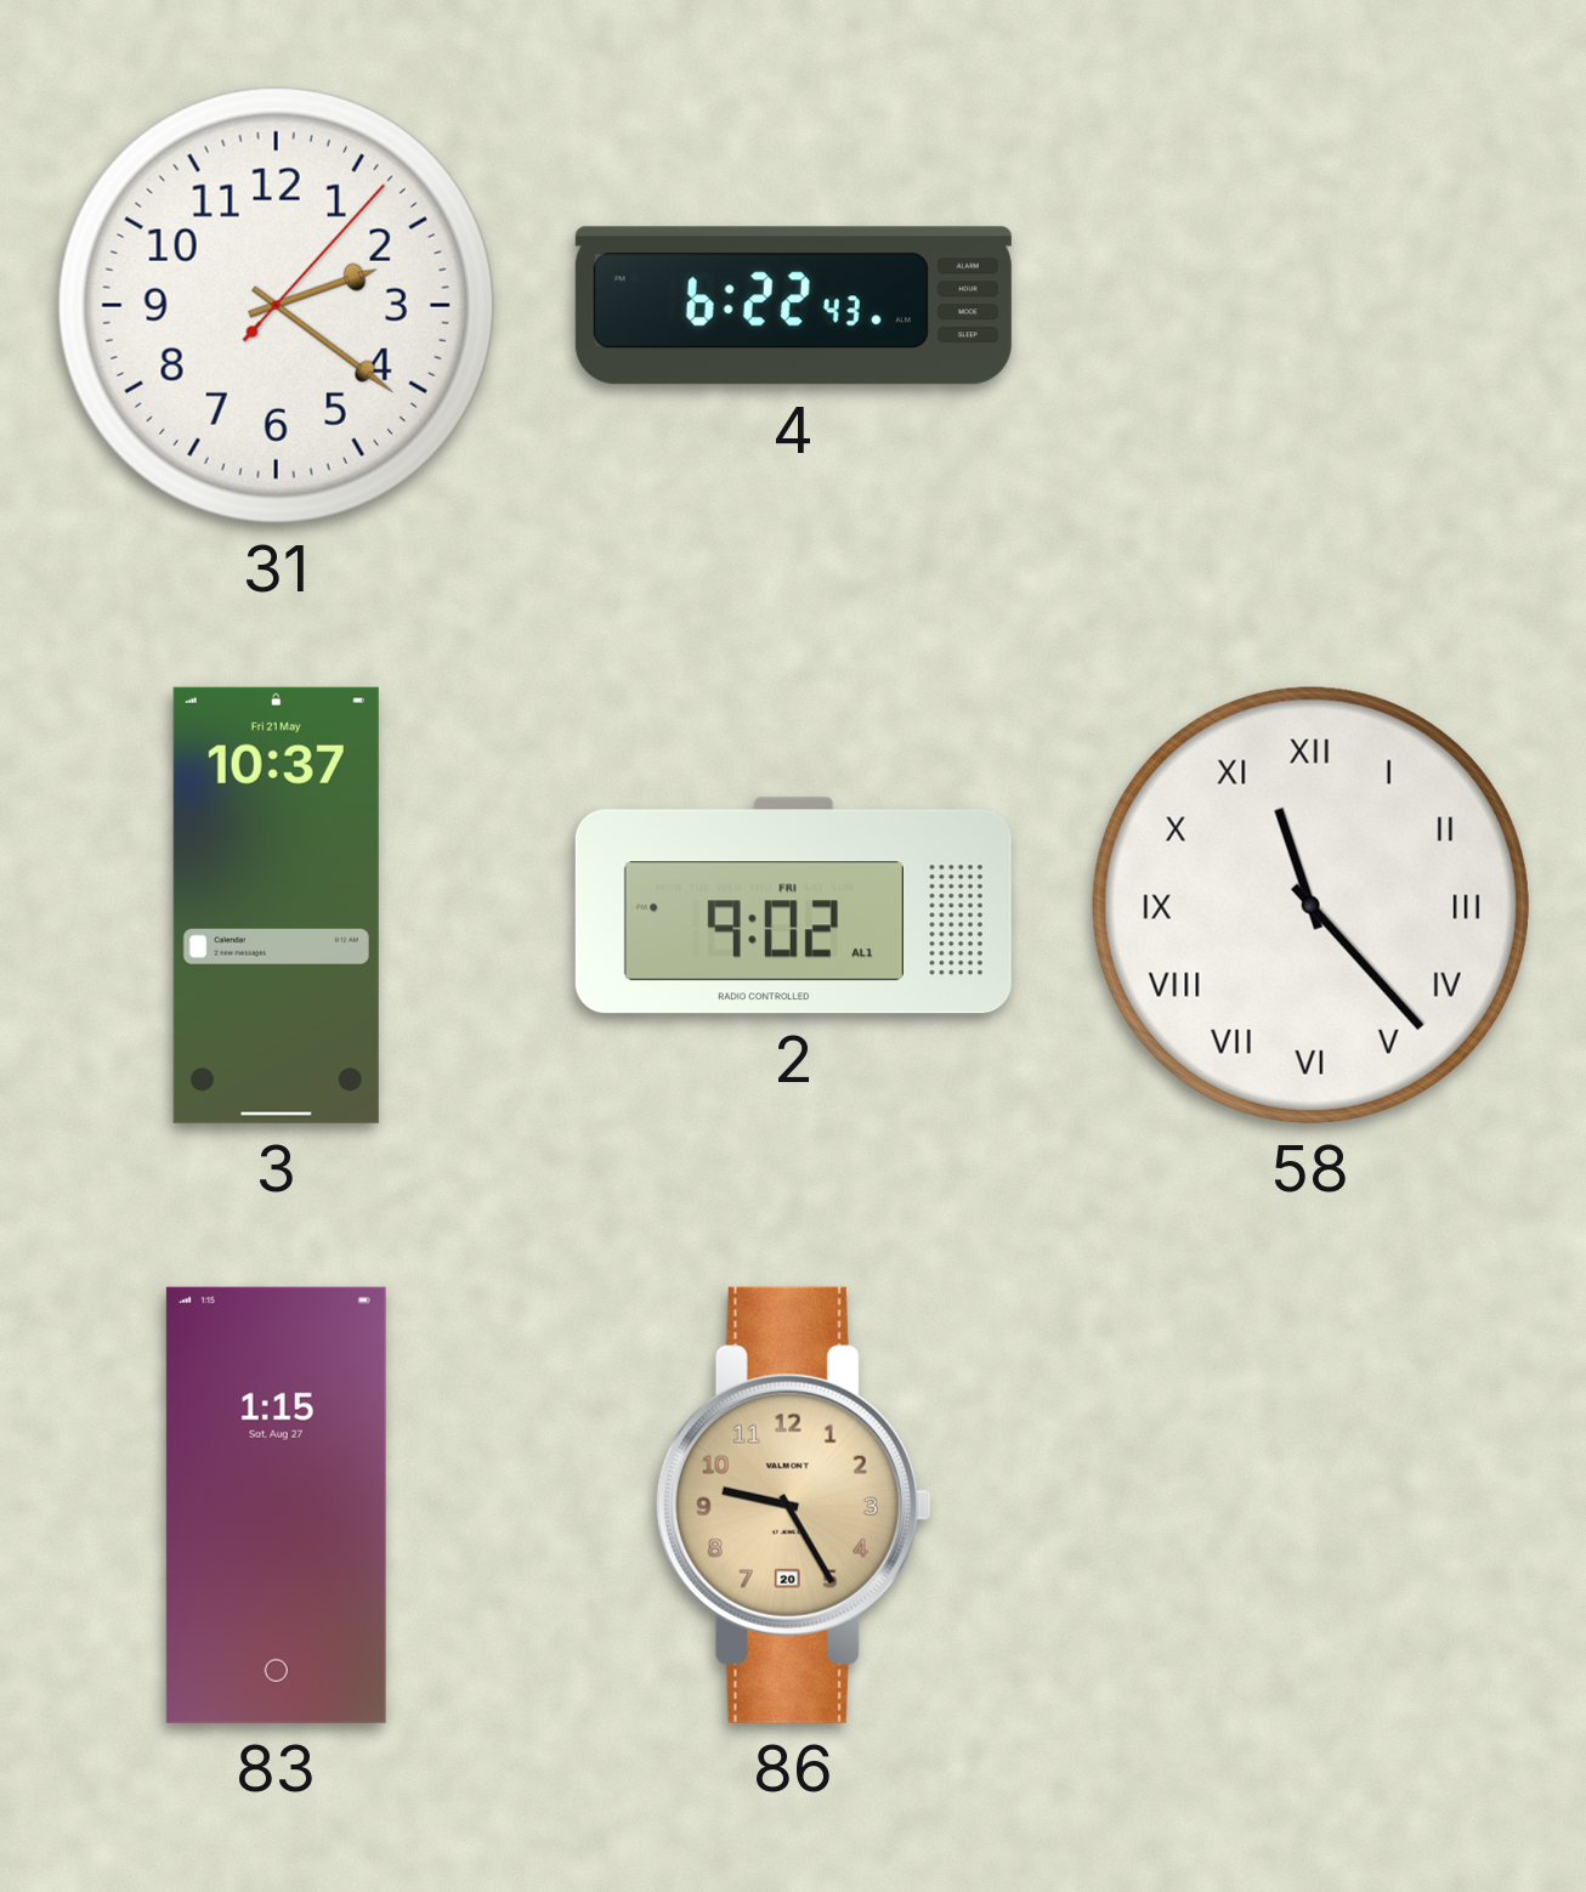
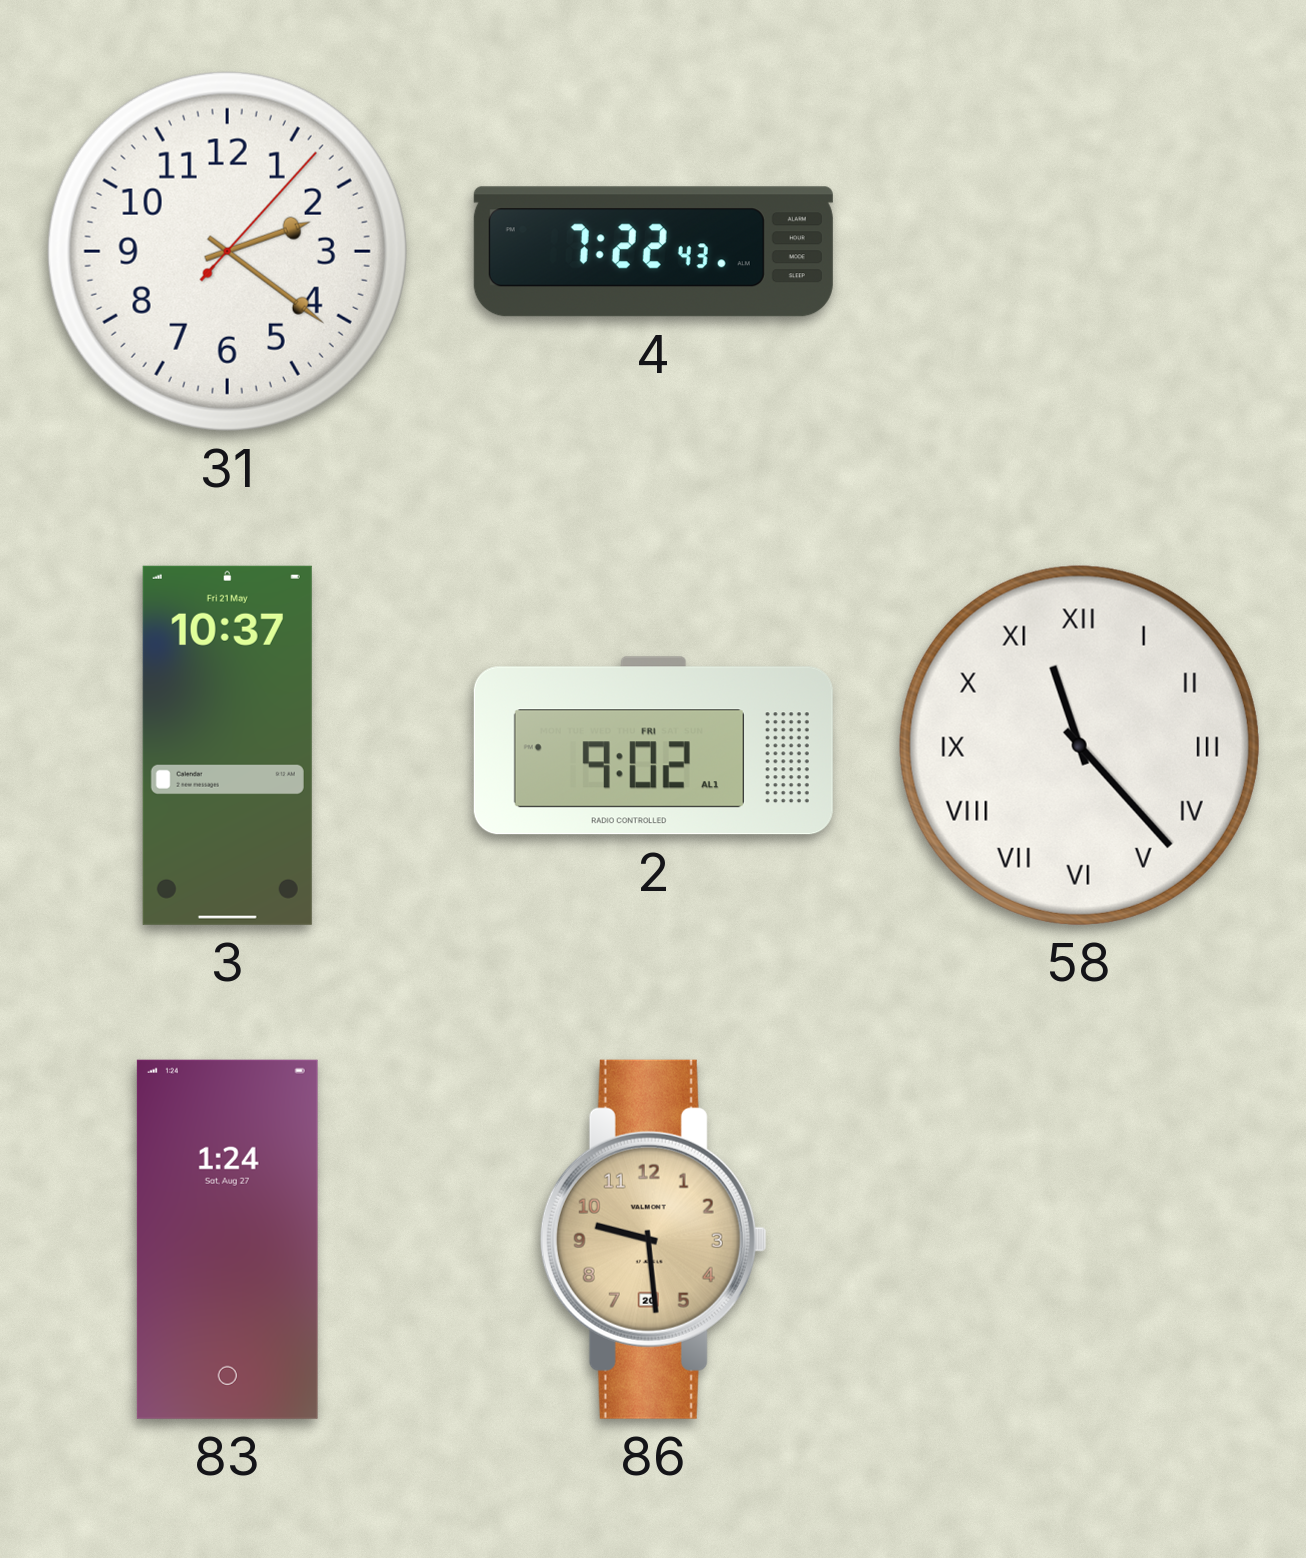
4: 6:22 -> 7:22 (653, 252)
83: 1:15 -> 1:24 (227, 1239)
86: 9:25 -> 9:29 (653, 1239)
